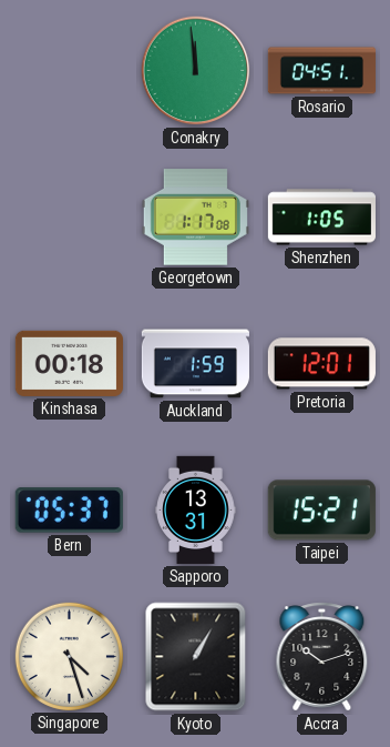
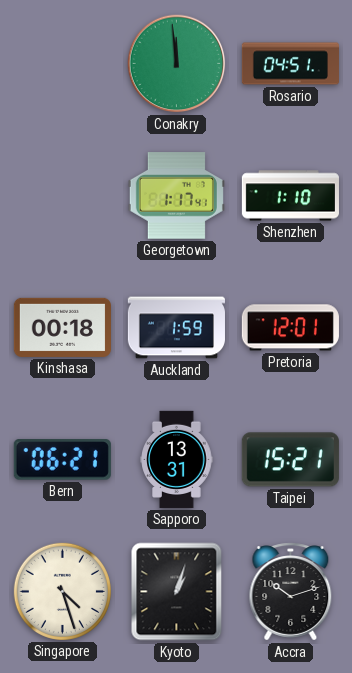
Georgetown: 1:17:08 -> 1:17:41 (176, 196)
Shenzhen: 1:05 -> 1:10 (290, 196)
Bern: 05:37 -> 06:21 (62, 460)
Kyoto: 1:05 -> 1:03 (177, 592)
